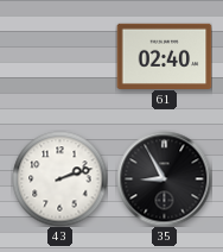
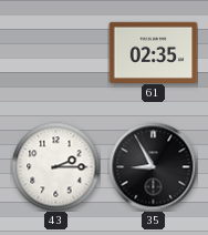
61: 02:40 -> 02:35 (153, 52)
43: 2:12 -> 2:15 (55, 166)
